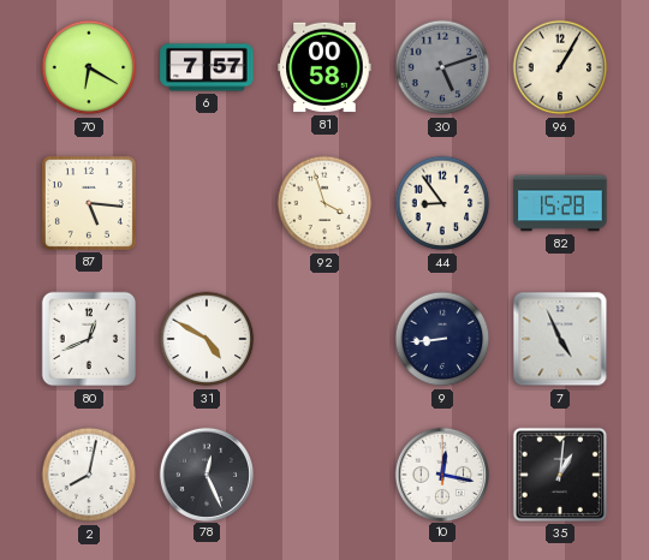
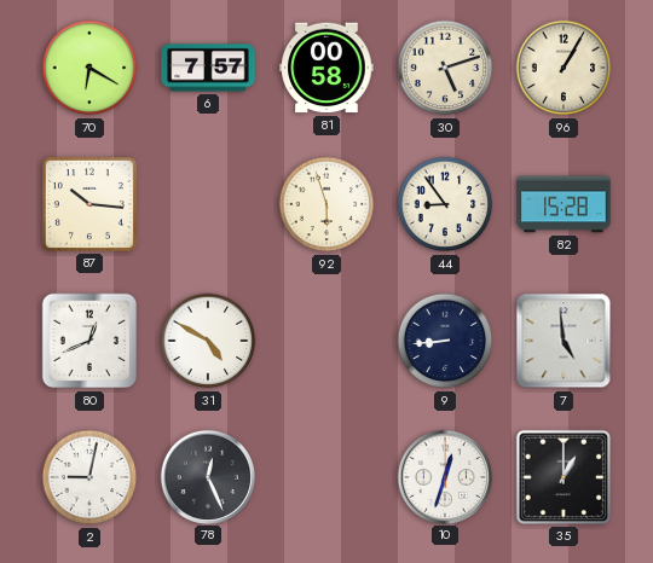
30 dial: grey -> cream (445, 68)
87: 5:16 -> 10:16 (89, 204)
92: 3:57 -> 5:57 (326, 204)
7: 4:56 -> 4:59 (564, 341)
2: 8:02 -> 9:02 (89, 477)
10: 12:17 -> 12:33 (444, 476)
35: 1:01 -> 1:00 (564, 477)
